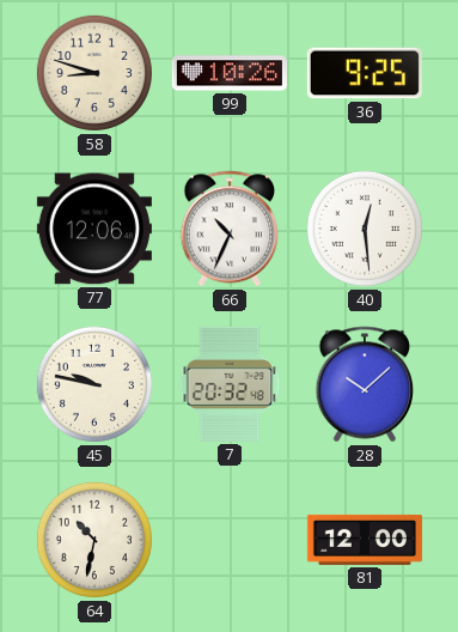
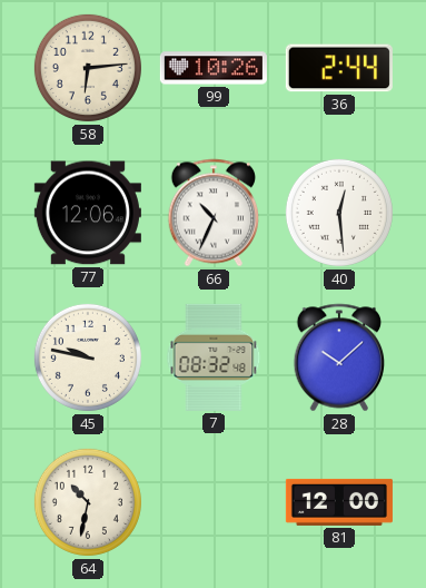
58: 8:48 -> 6:14 (88, 68)
36: 9:25 -> 2:44 (339, 68)
7: 20:32 -> 08:32 (214, 357)
